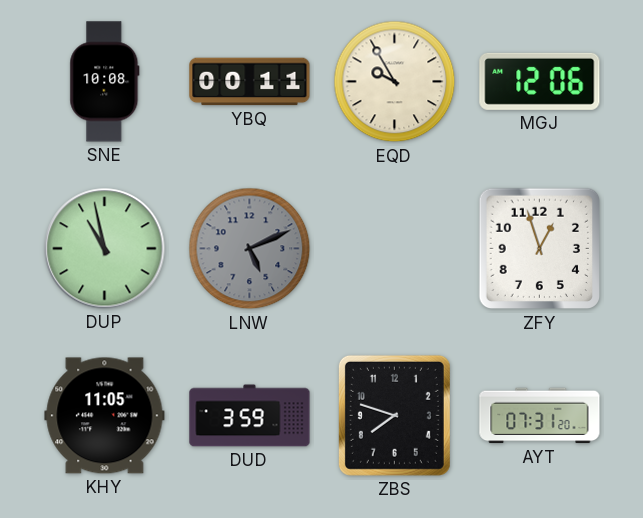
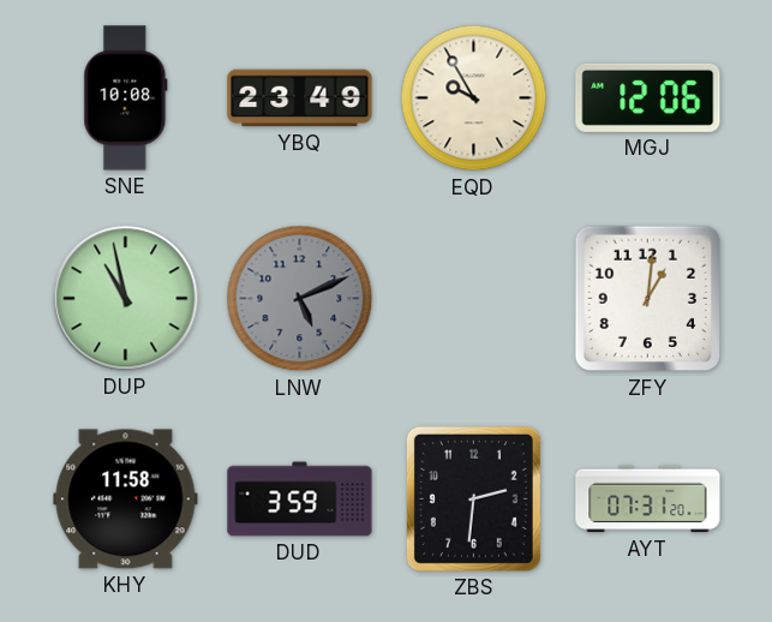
YBQ: 00:11 -> 23:49 (300, 98)
ZFY: 12:57 -> 1:01 (648, 299)
KHY: 11:05 -> 11:58 (126, 500)
ZBS: 7:48 -> 2:31 (473, 498)
